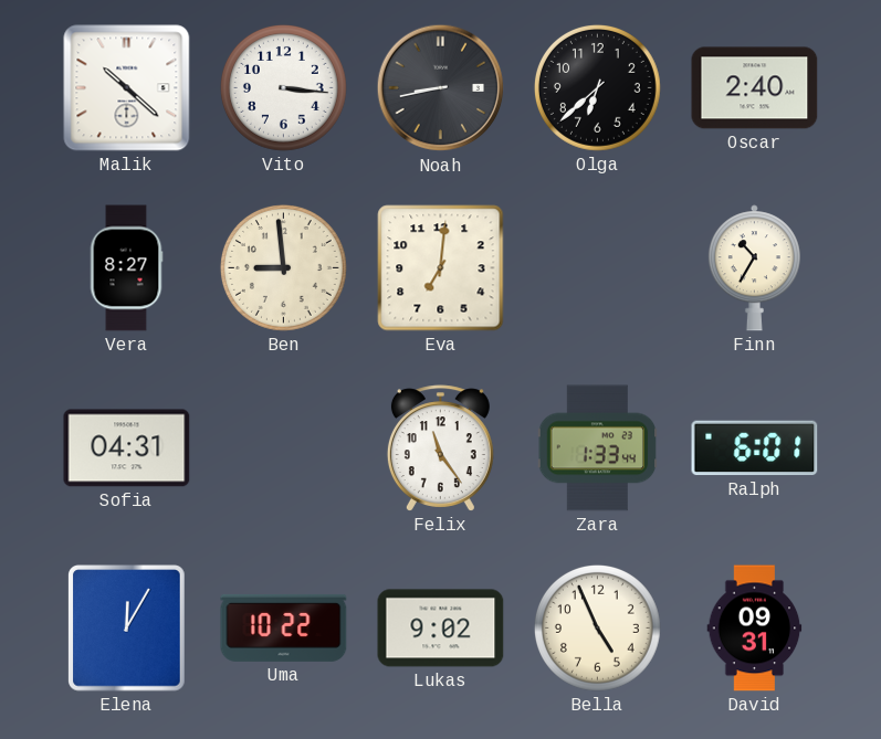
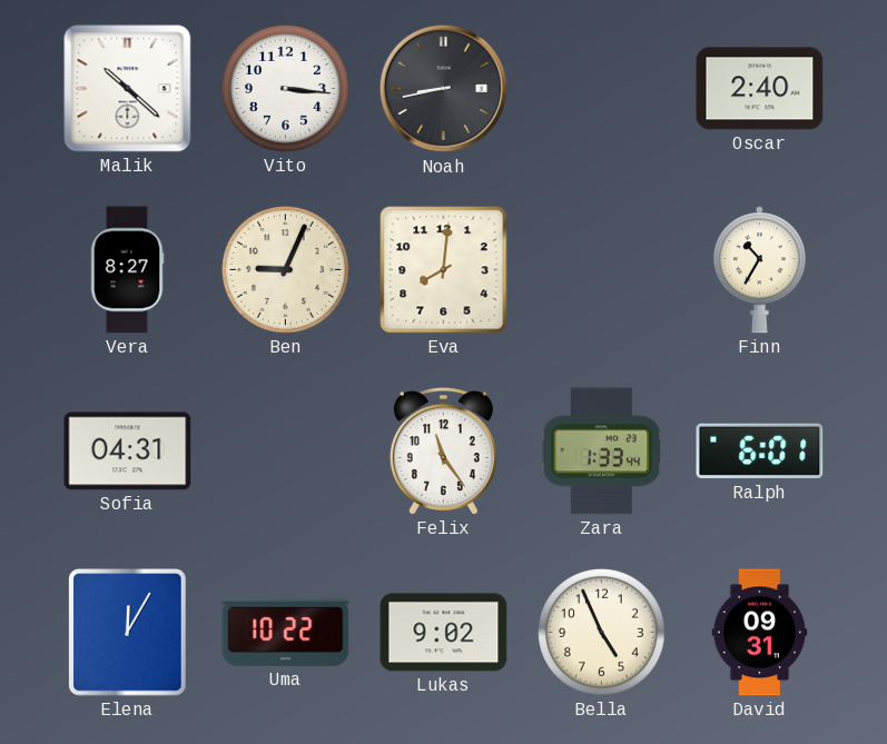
Olga: 6:38 -> none (597, 87)
Ben: 8:59 -> 9:04 (285, 269)
Eva: 7:01 -> 8:01 (444, 270)
